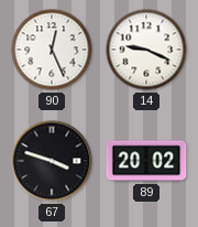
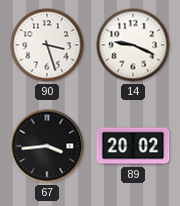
90: 12:26 -> 3:27 (47, 45)
67: 3:48 -> 3:44 (47, 146)
